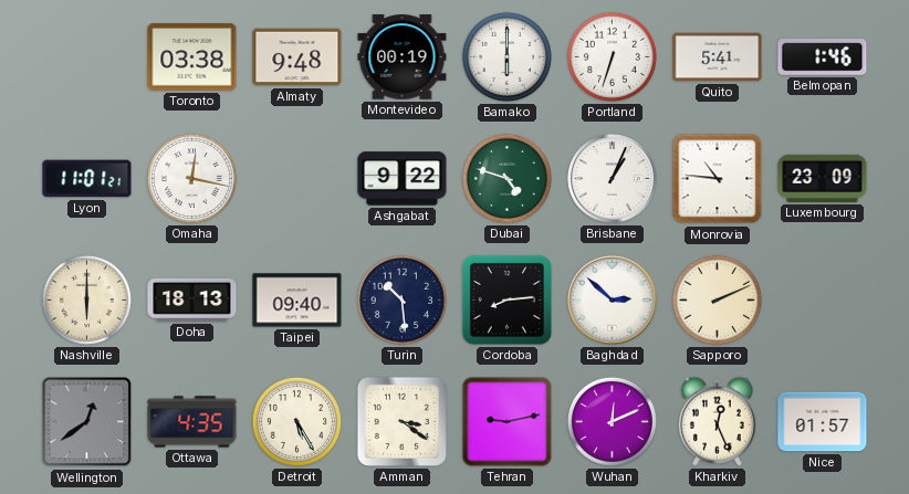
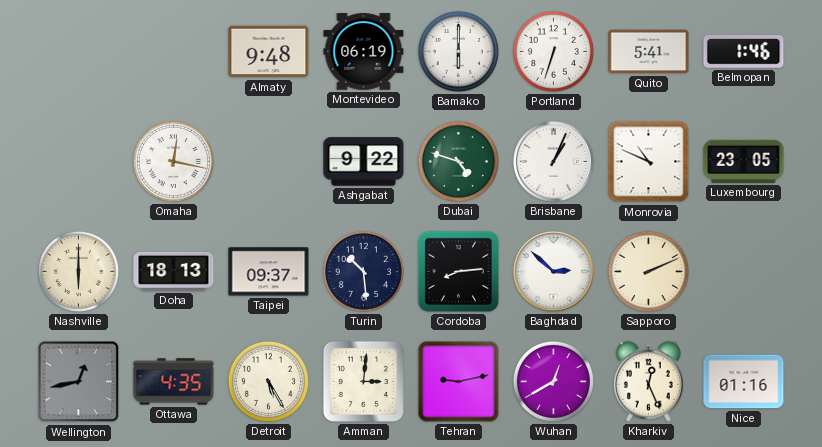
Toronto: 03:38 -> none (192, 57)
Montevideo: 00:19 -> 06:19 (364, 52)
Lyon: 11:01 -> none (87, 179)
Monrovia: 10:46 -> 10:49 (649, 162)
Luxembourg: 23:09 -> 23:05 (744, 161)
Taipei: 09:40 -> 09:37 (269, 272)
Wellington: 12:39 -> 12:43 (79, 382)
Amman: 3:21 -> 3:01 (363, 381)
Wuhan: 12:11 -> 12:40 (553, 381)
Nice: 01:57 -> 01:16 (744, 382)
